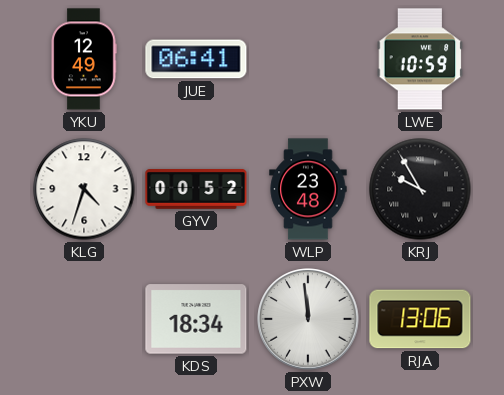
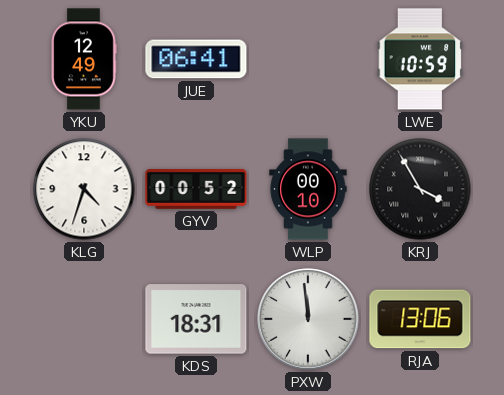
WLP: 23:48 -> 00:10 (308, 189)
KRJ: 9:55 -> 3:55 (420, 189)
KDS: 18:34 -> 18:31 (196, 319)
